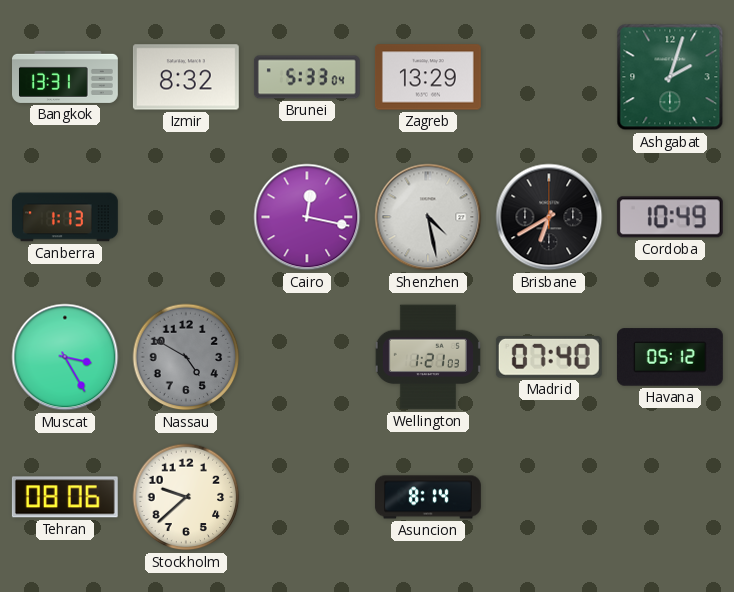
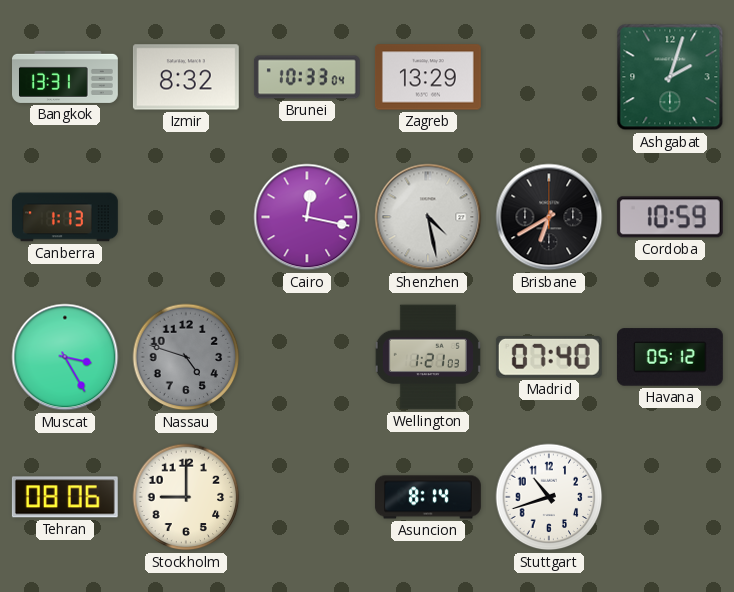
Brunei: 5:33 -> 10:33 (307, 77)
Cordoba: 10:49 -> 10:59 (670, 217)
Nassau: 4:50 -> 4:48 (186, 357)
Stockholm: 9:38 -> 9:00 (186, 497)
Stuttgart: none -> 10:42 (549, 497)
